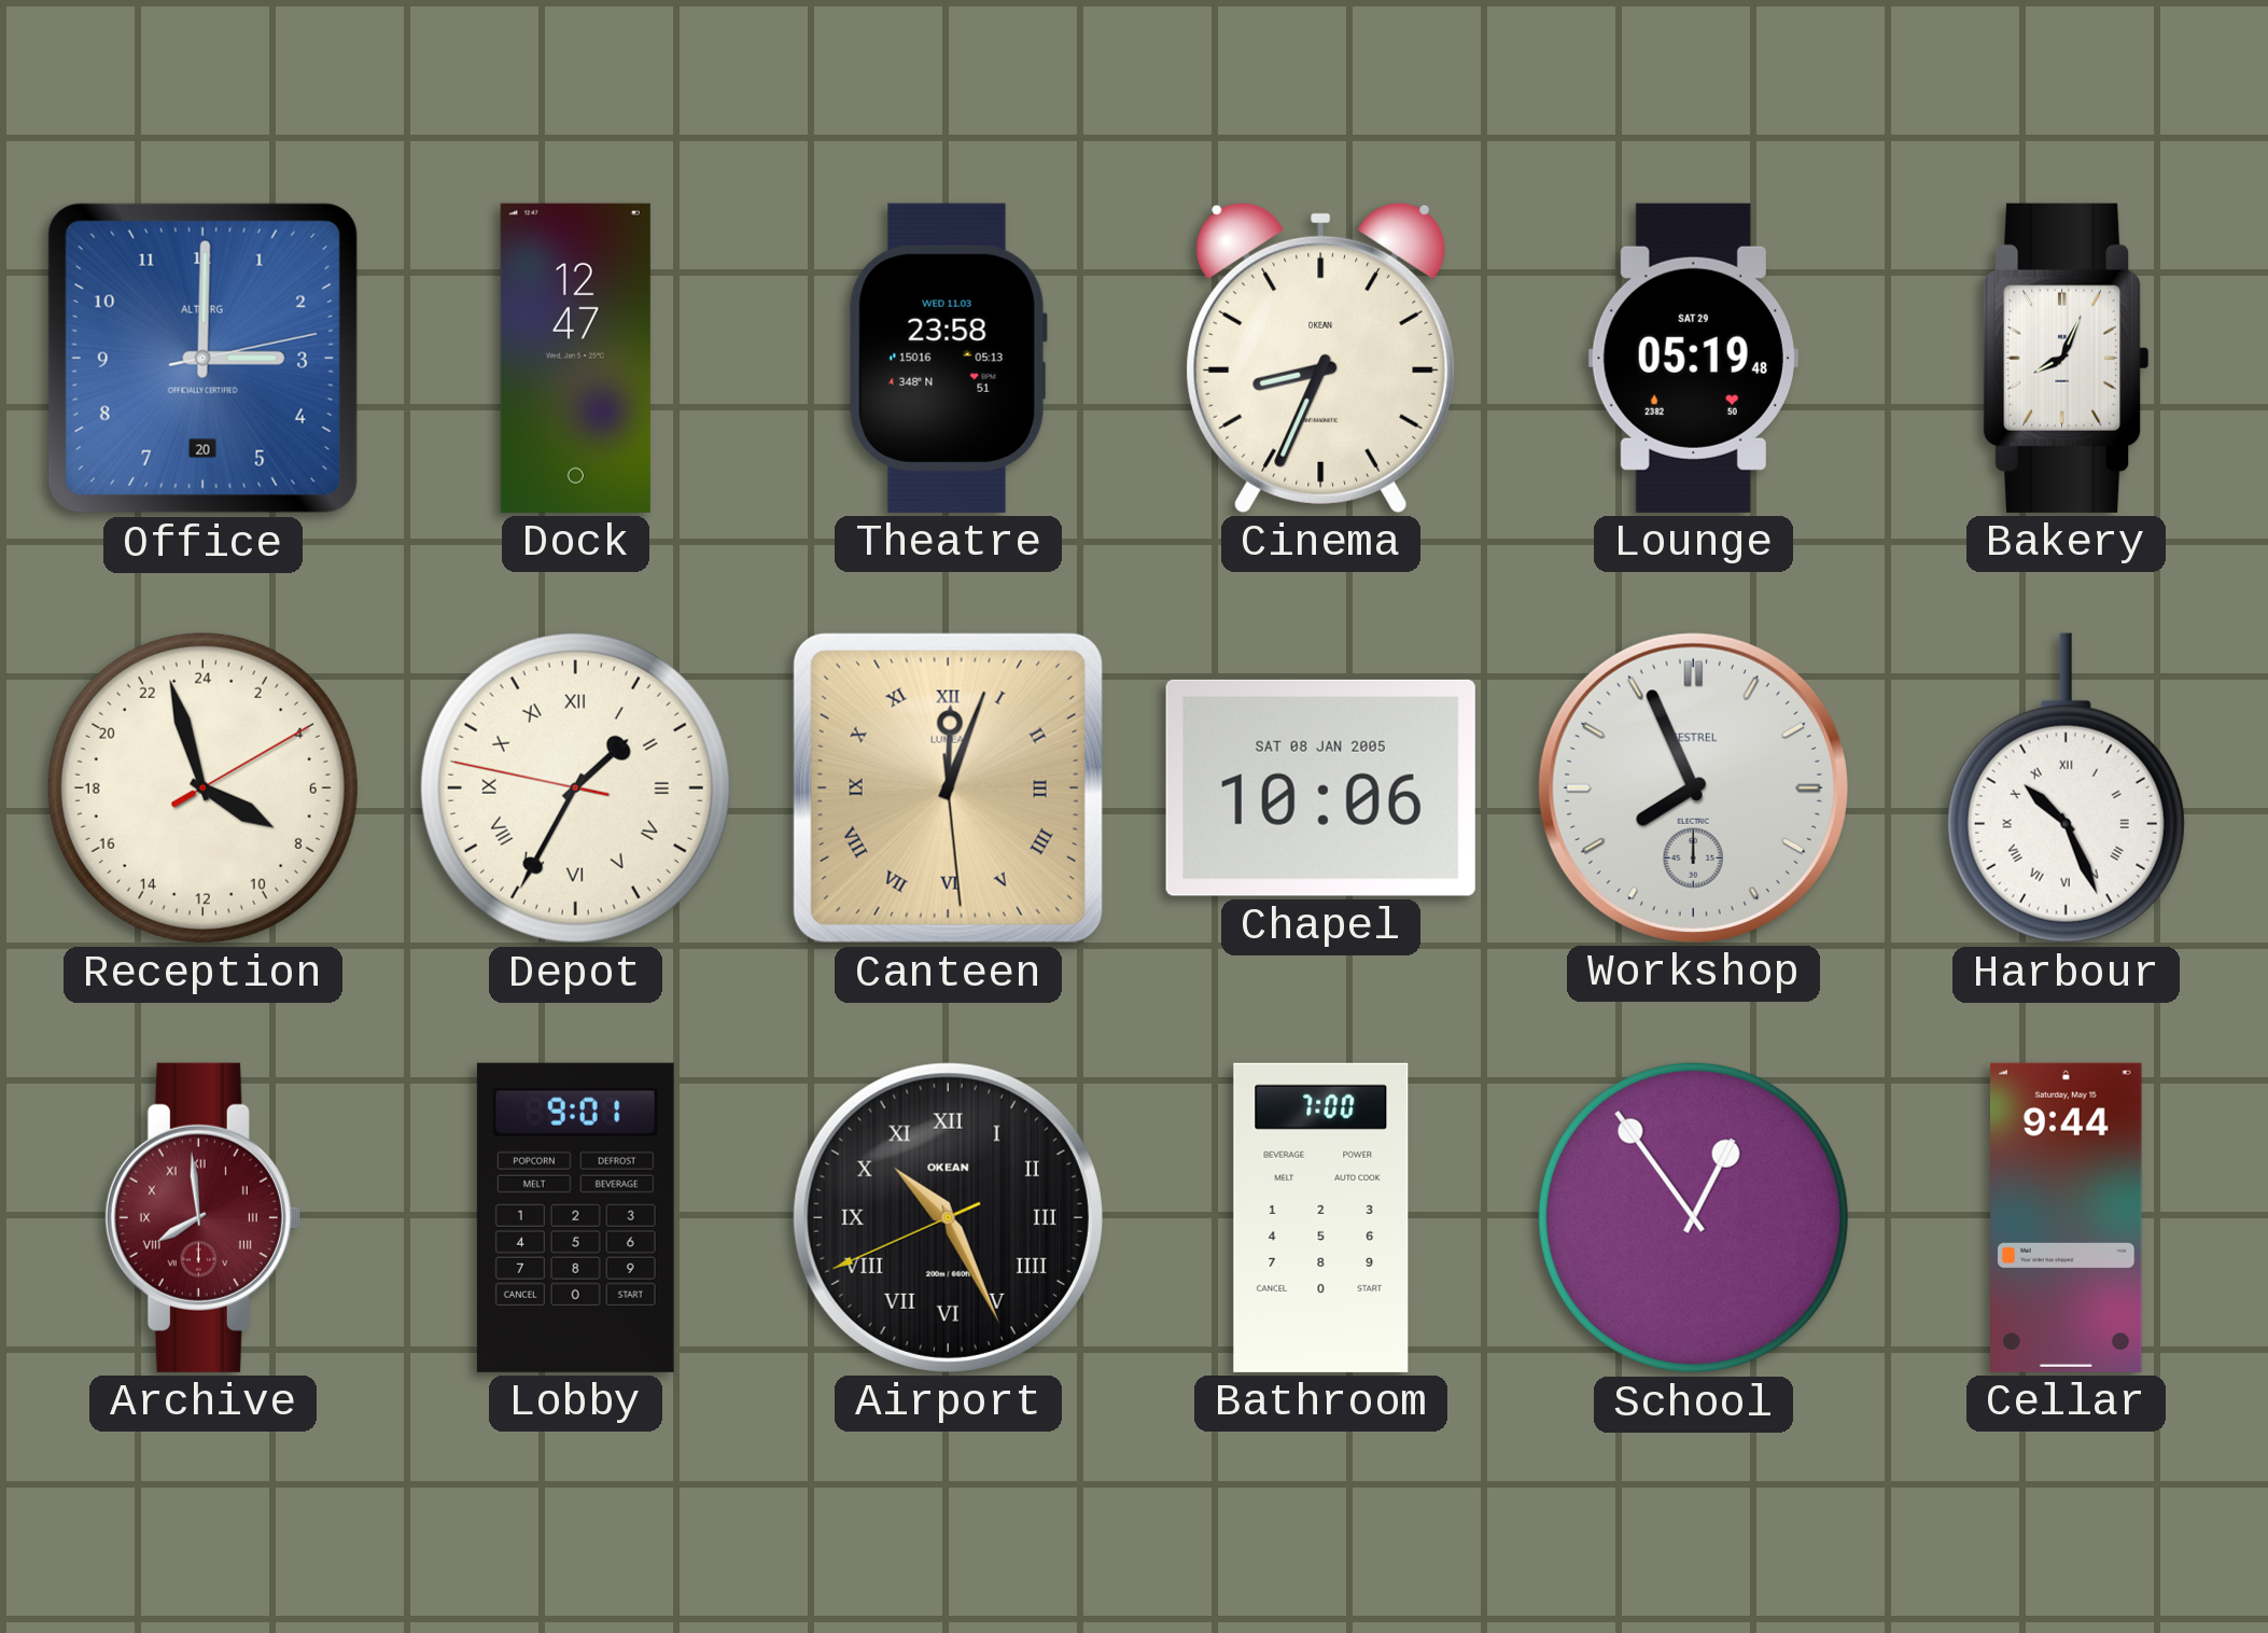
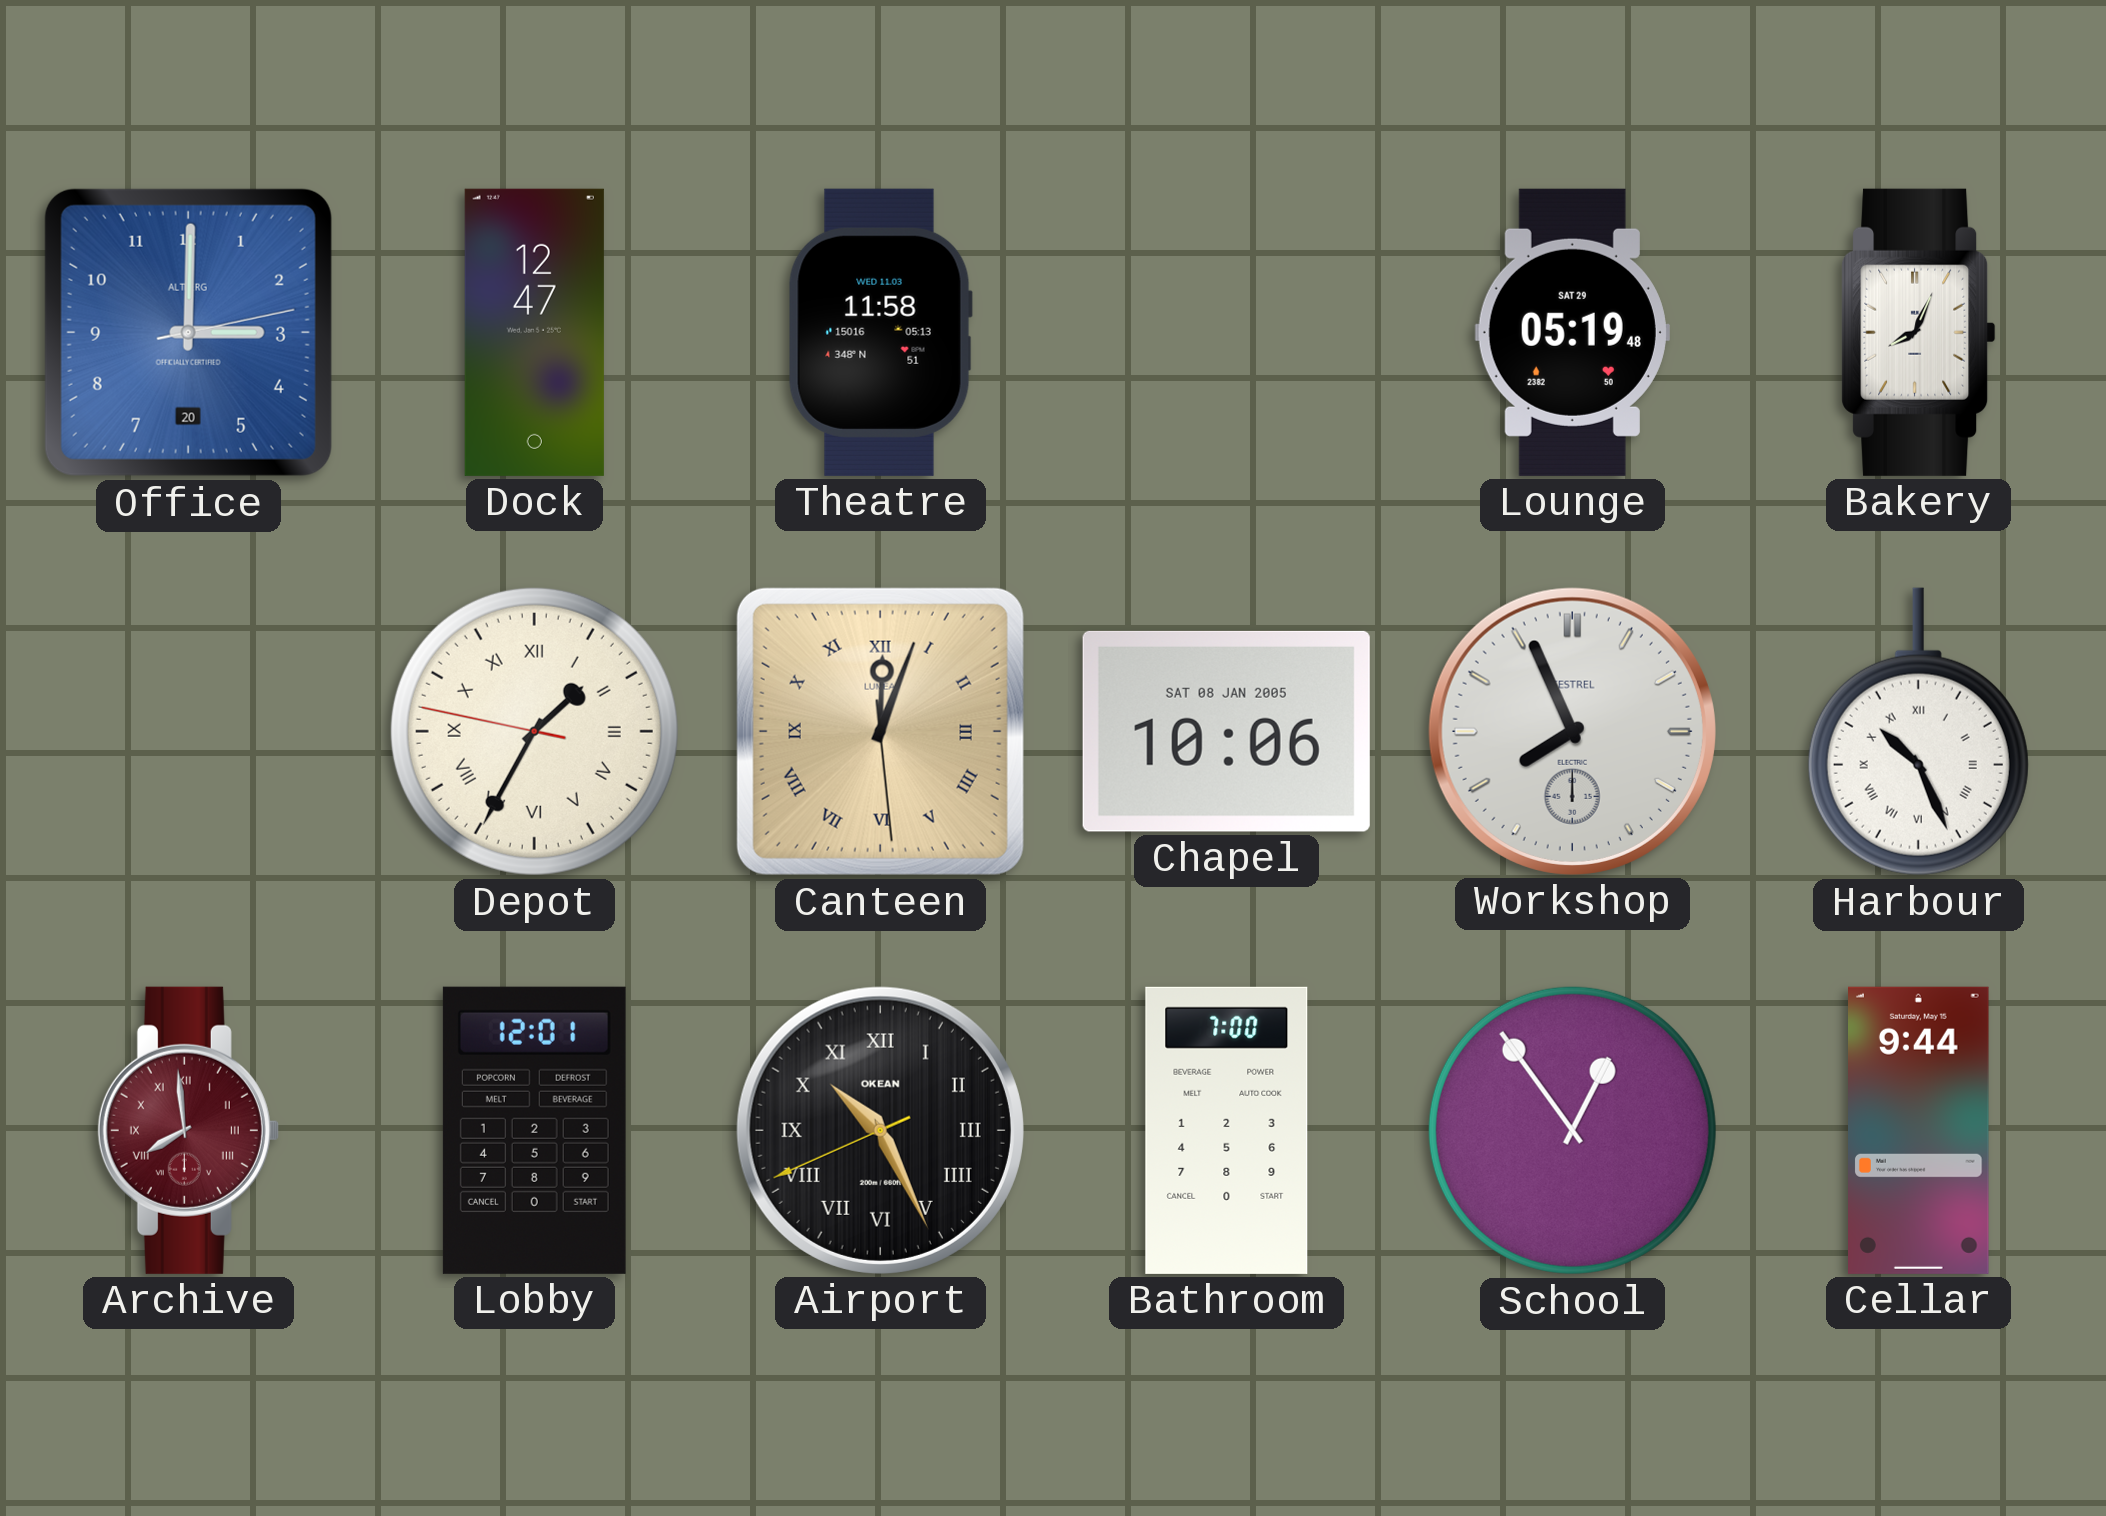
Theatre: 23:58 -> 11:58 (880, 332)
Cinema: 8:34 -> none (1321, 358)
Reception: 7:57 -> none (202, 787)
Lobby: 9:01 -> 12:01 (534, 1130)
